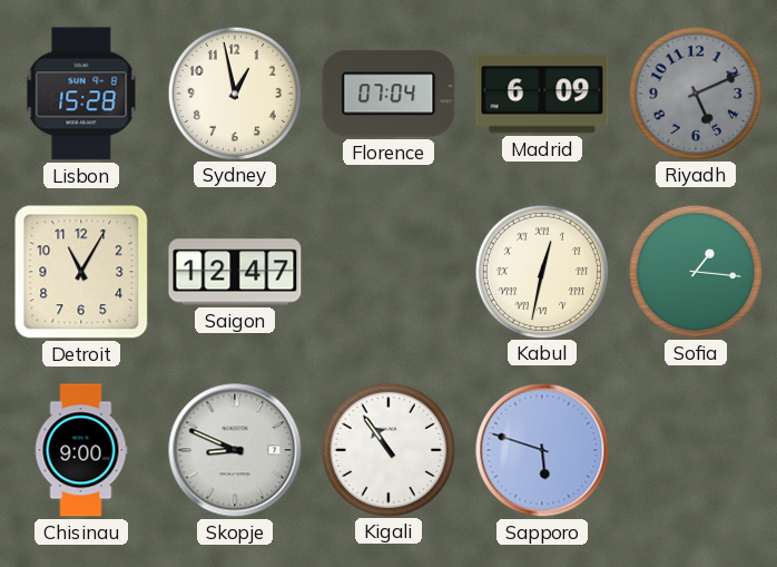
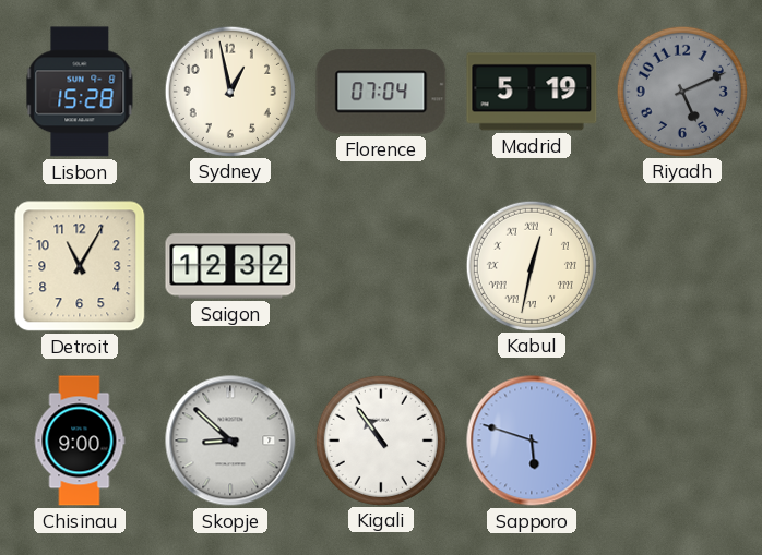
Madrid: 6:09 -> 5:19 (532, 92)
Saigon: 12:47 -> 12:32 (230, 266)
Sofia: 1:16 -> none (695, 271)
Skopje: 8:49 -> 8:52 (230, 441)
